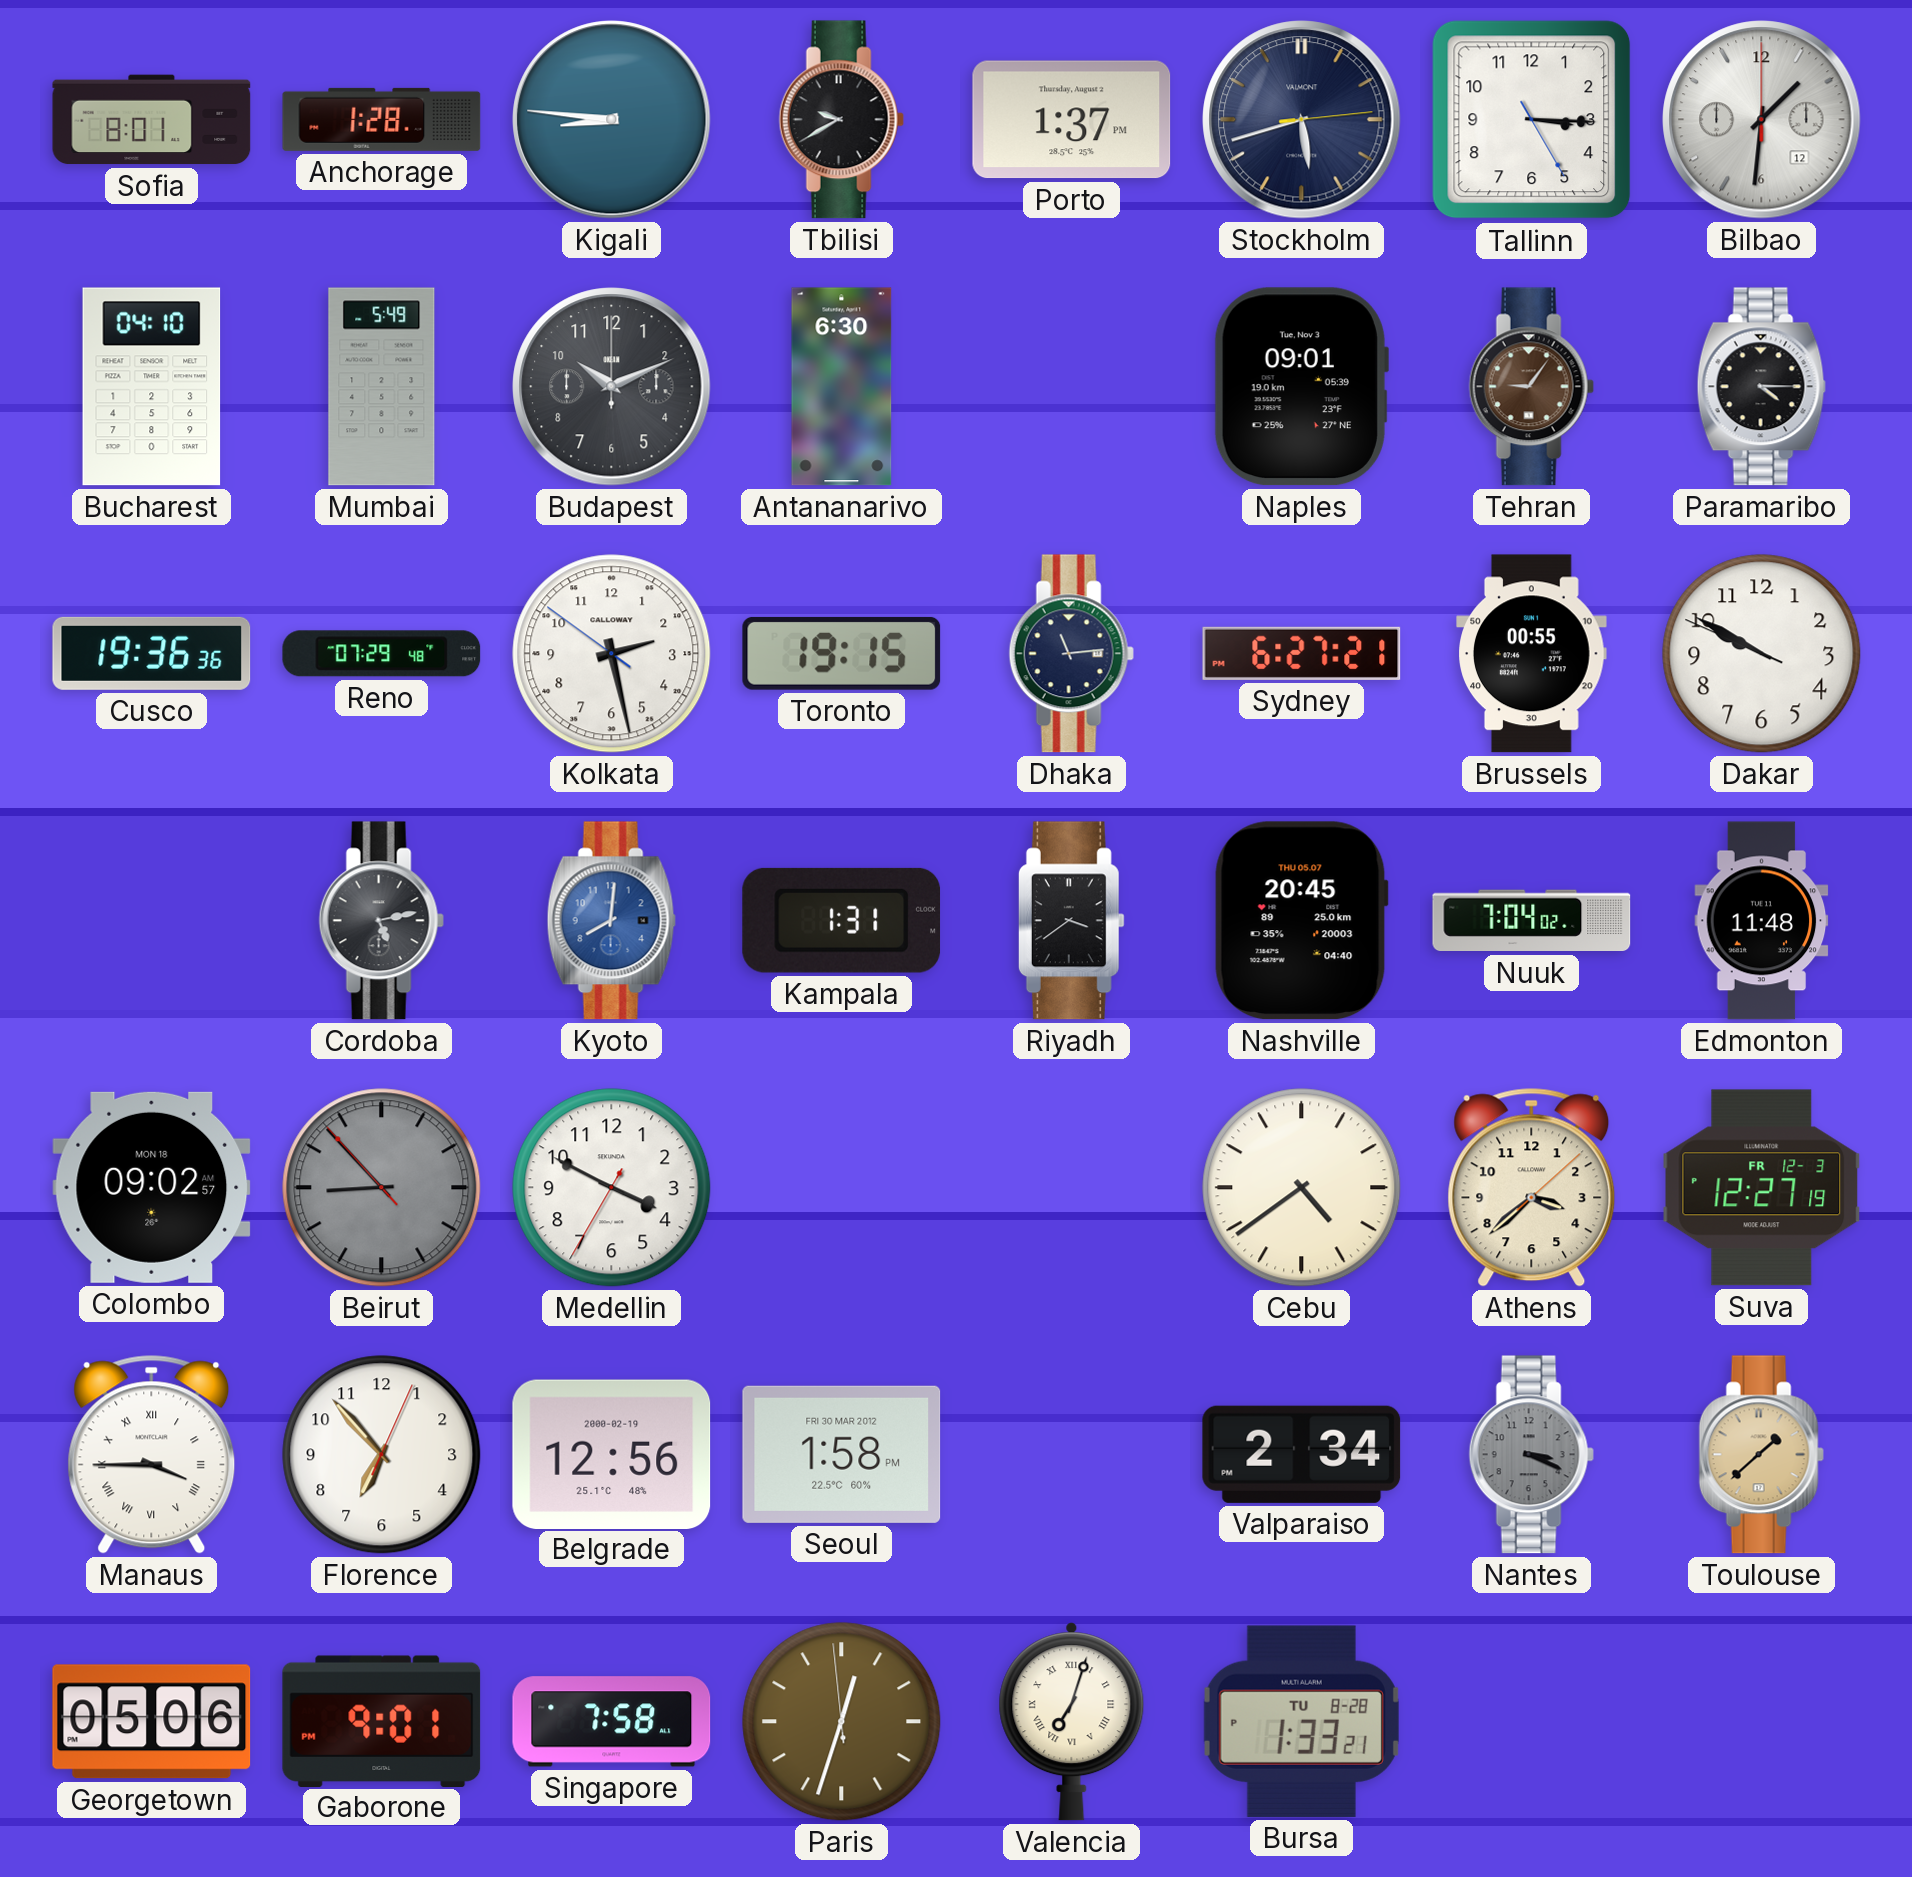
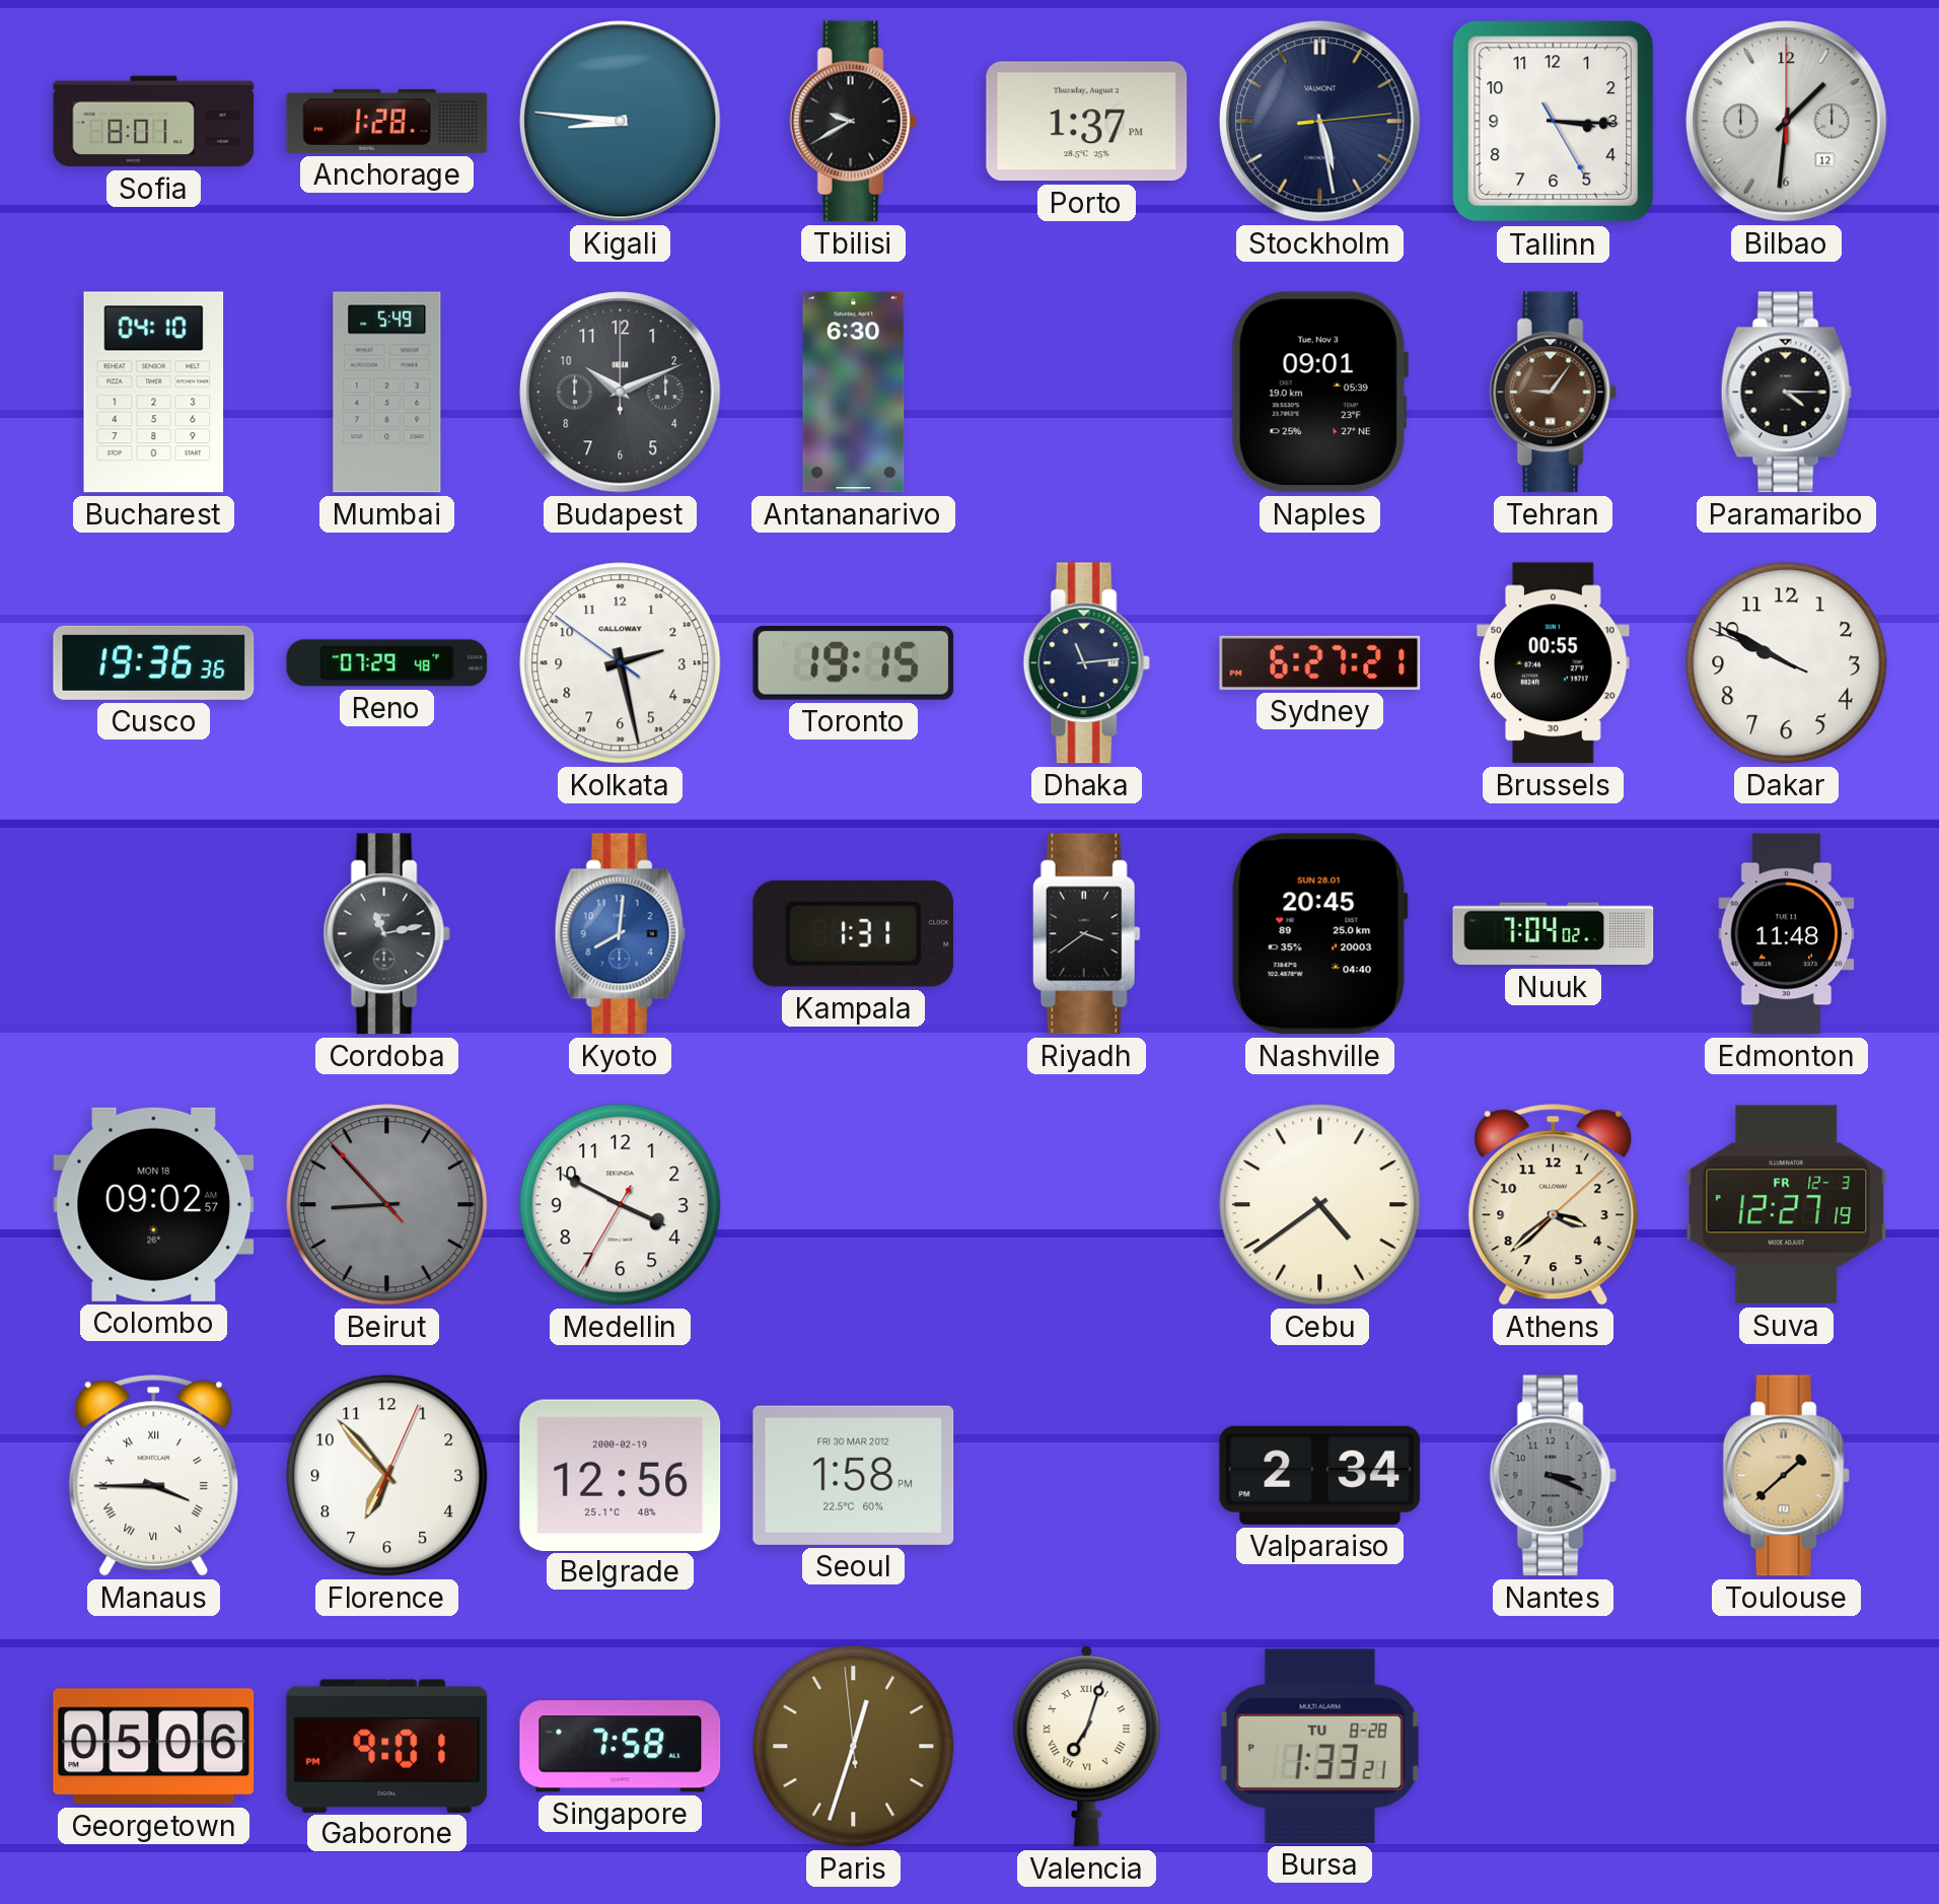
Stockholm: 5:42 -> 5:28 (1320, 122)
Cordoba: 5:13 -> 11:13 (386, 934)
Nashville date: THU 05.07 -> SUN 28.01 (1319, 934)
